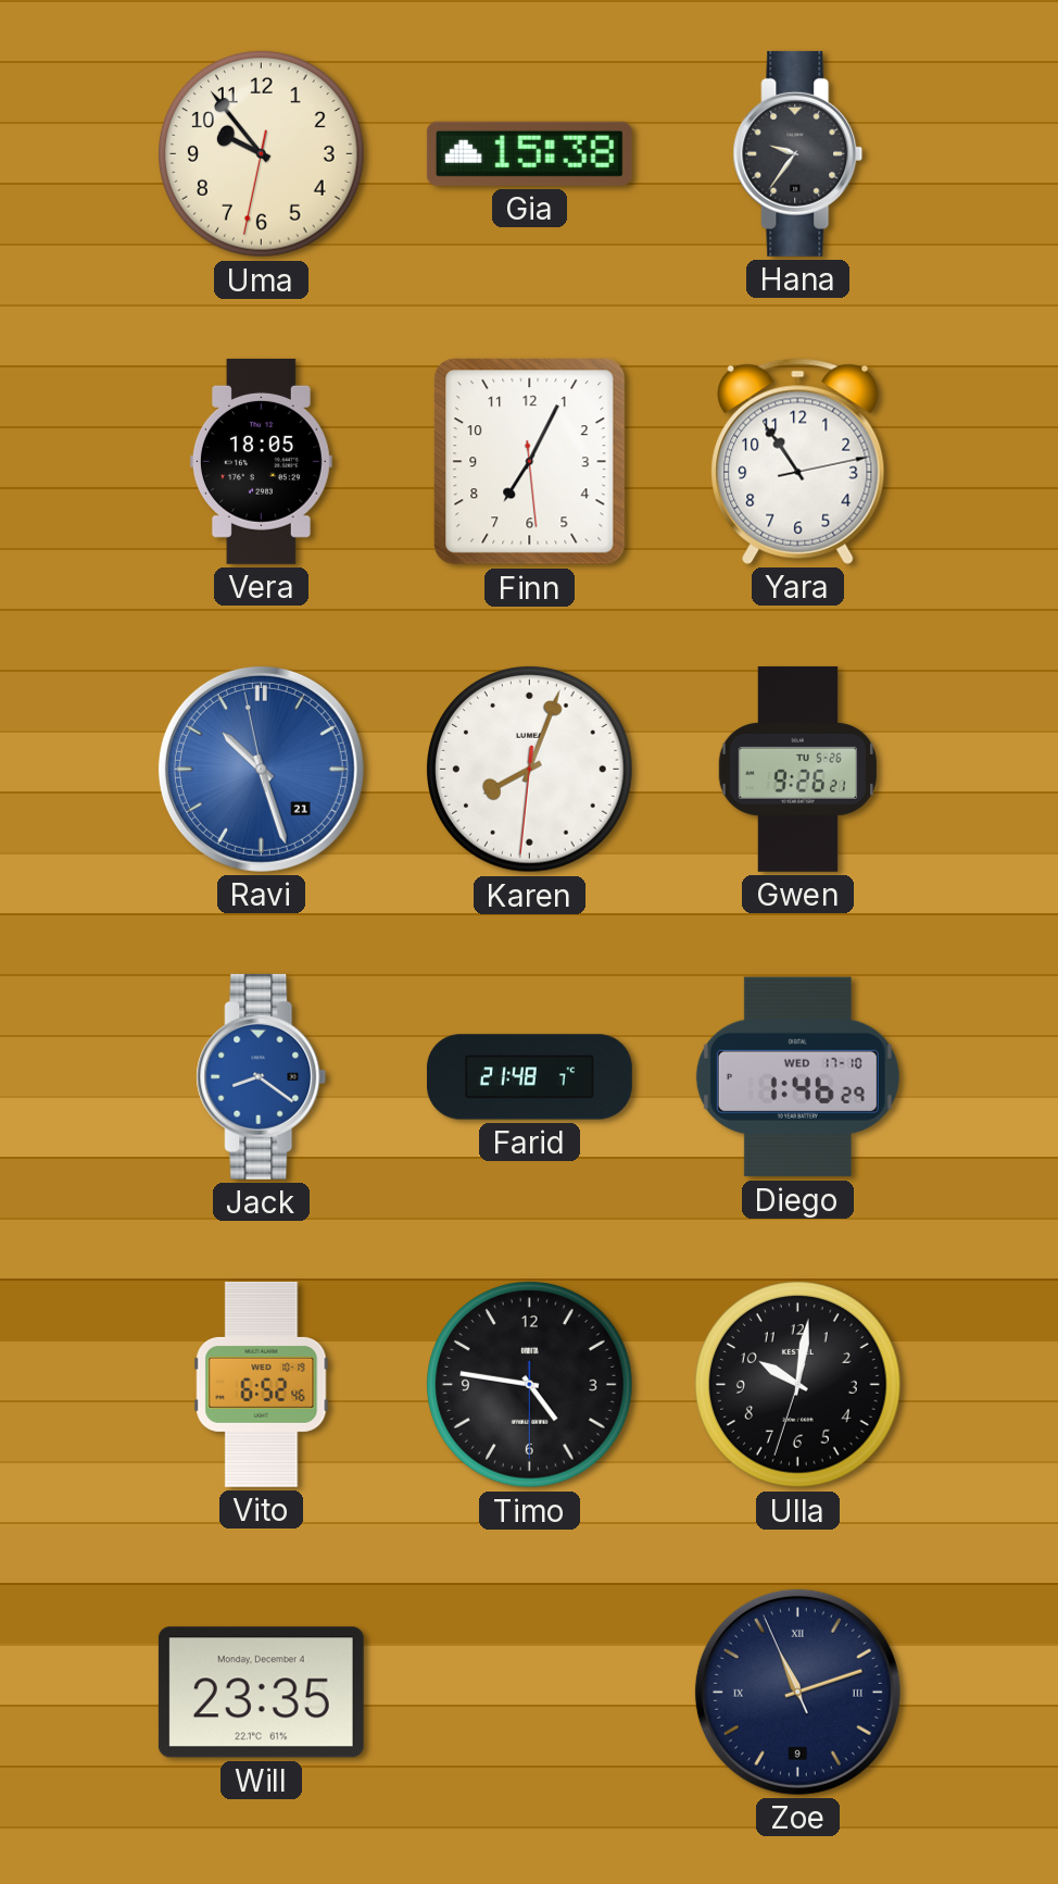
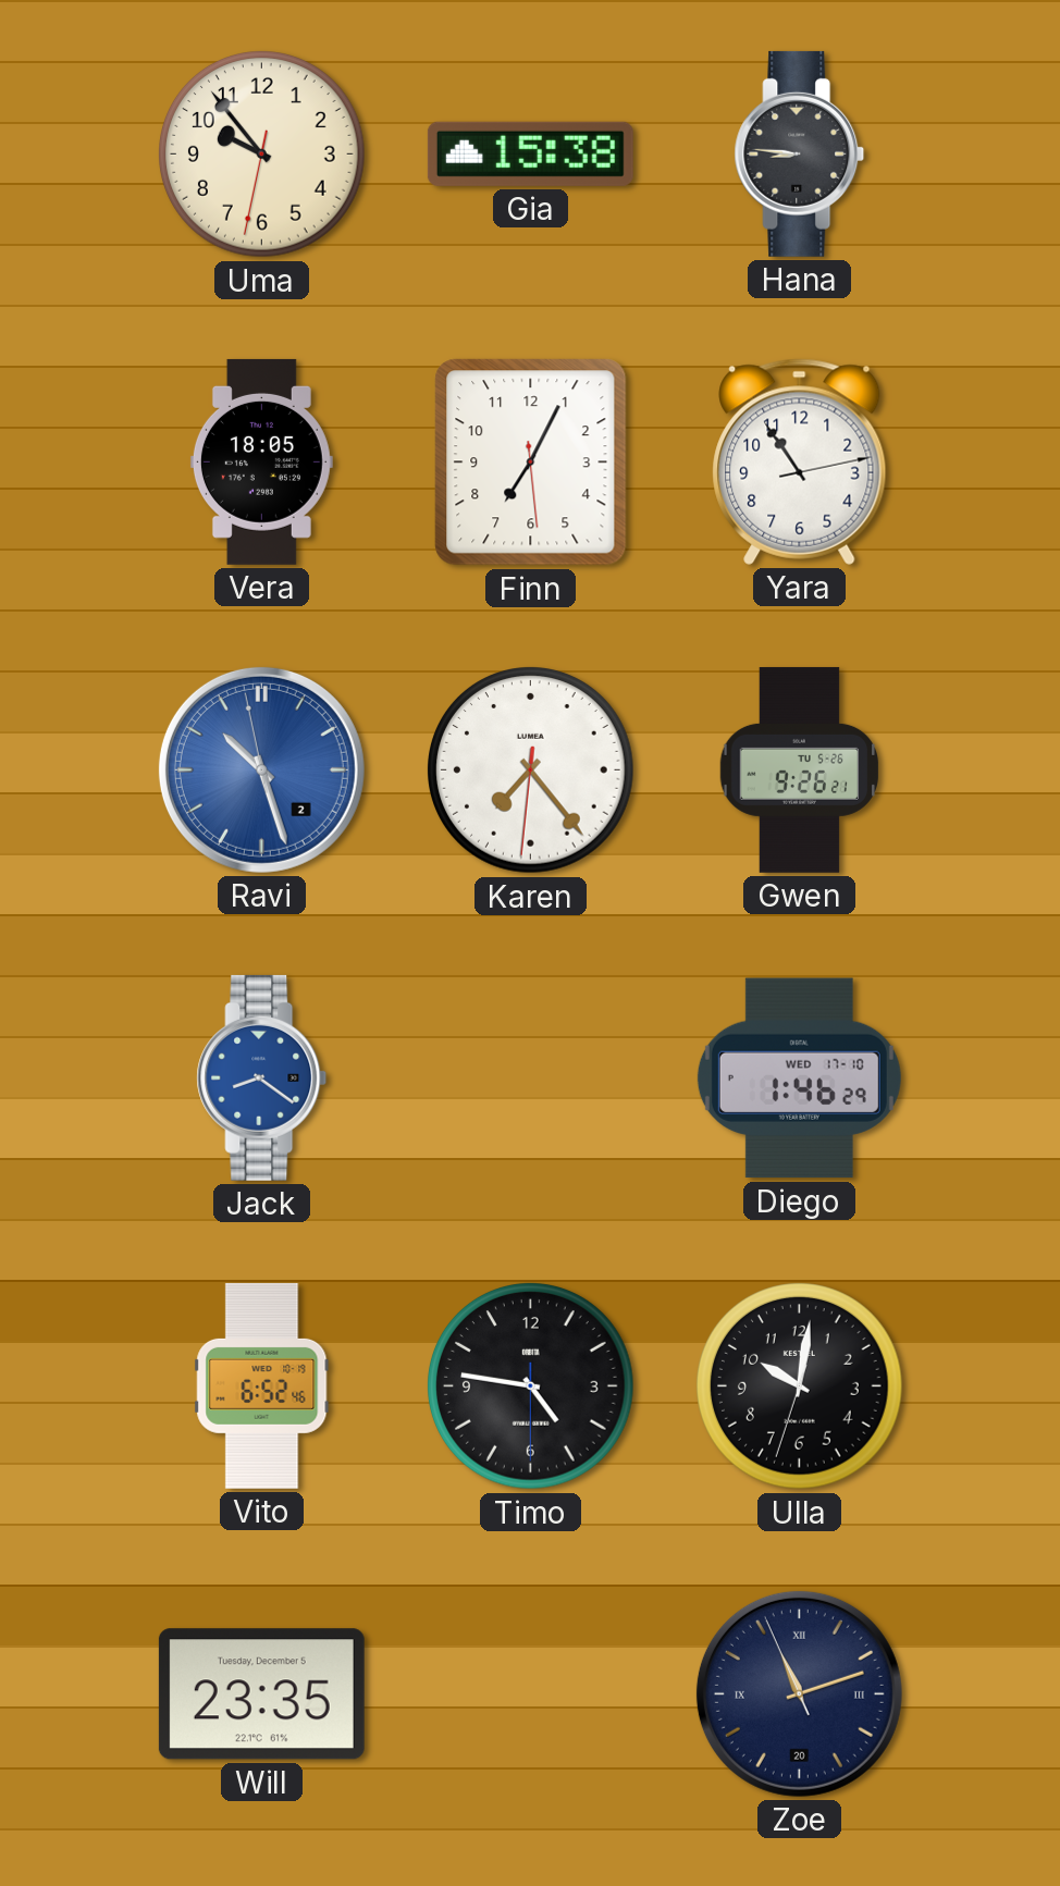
Hana: 9:36 -> 8:46 (800, 153)
Ravi date: 21 -> 2 (261, 769)
Karen: 8:03 -> 7:23 (531, 771)
Farid: 21:48 -> none (529, 1077)
Will date: Monday, December 4 -> Tuesday, December 5 (261, 1694)
Zoe date: 9 -> 20 (799, 1693)
